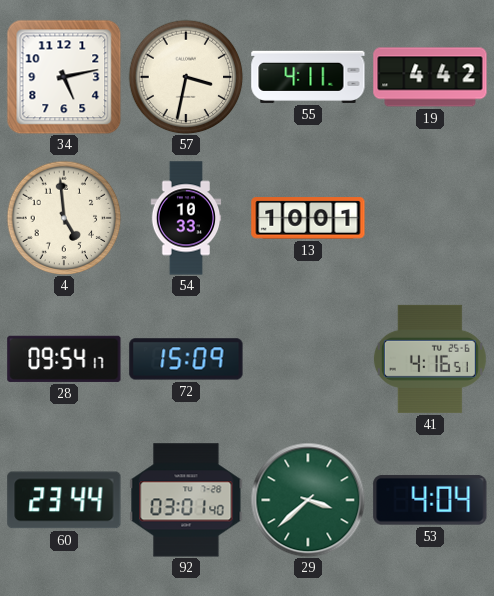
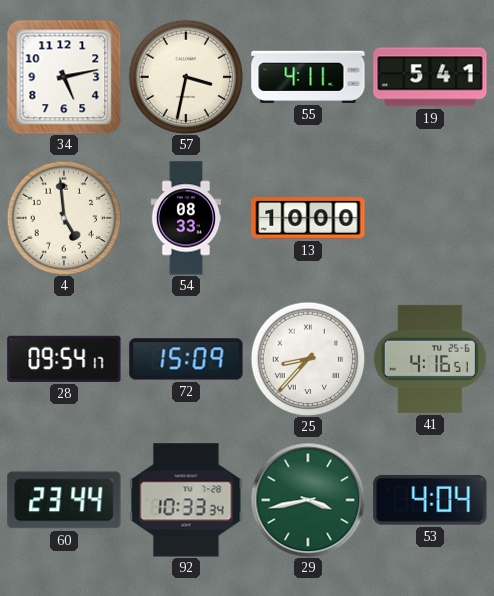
19: 4:42 -> 5:41 (430, 77)
54: 10:33 -> 08:33 (186, 218)
13: 10:01 -> 10:00 (308, 218)
25: none -> 8:37 (308, 359)
92: 03:01 -> 10:33 (186, 500)
29: 3:38 -> 3:43 (308, 500)
